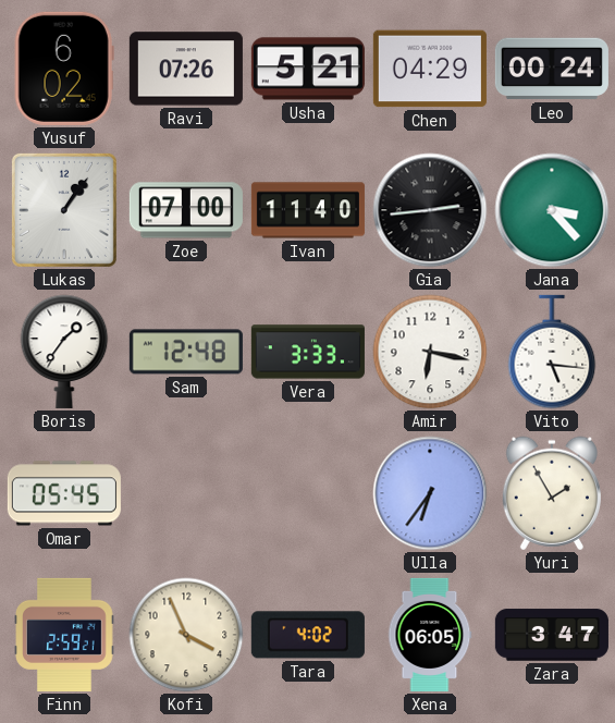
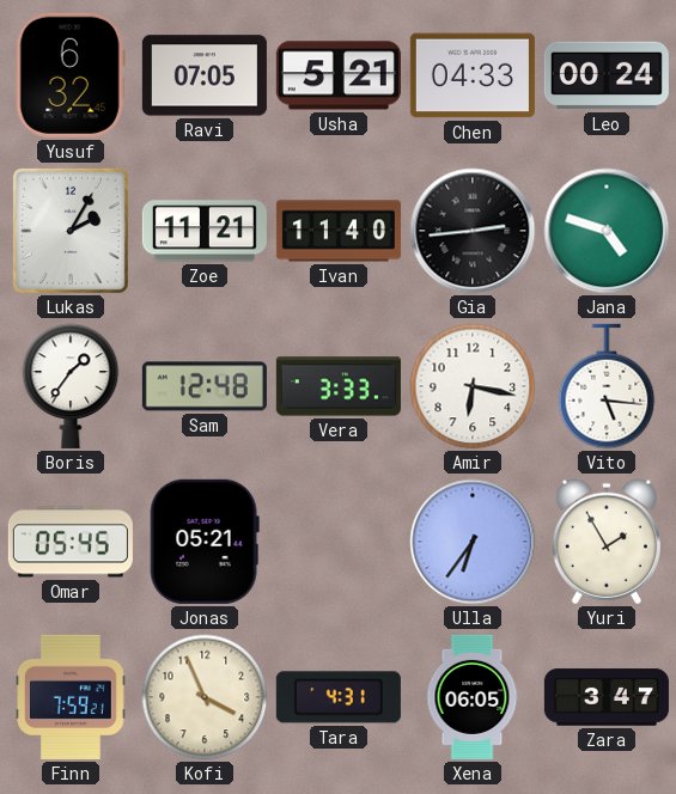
Yusuf: 6:02 -> 6:32 (71, 75)
Ravi: 07:26 -> 07:05 (205, 75)
Chen: 04:29 -> 04:33 (473, 75)
Lukas: 1:06 -> 2:05 (71, 231)
Zoe: 07:00 -> 11:21 (205, 231)
Jana: 3:23 -> 4:48 (607, 231)
Jonas: none -> 05:21 (205, 542)
Finn: 2:59 -> 7:59 (72, 697)
Tara: 4:02 -> 4:31 (339, 697)
